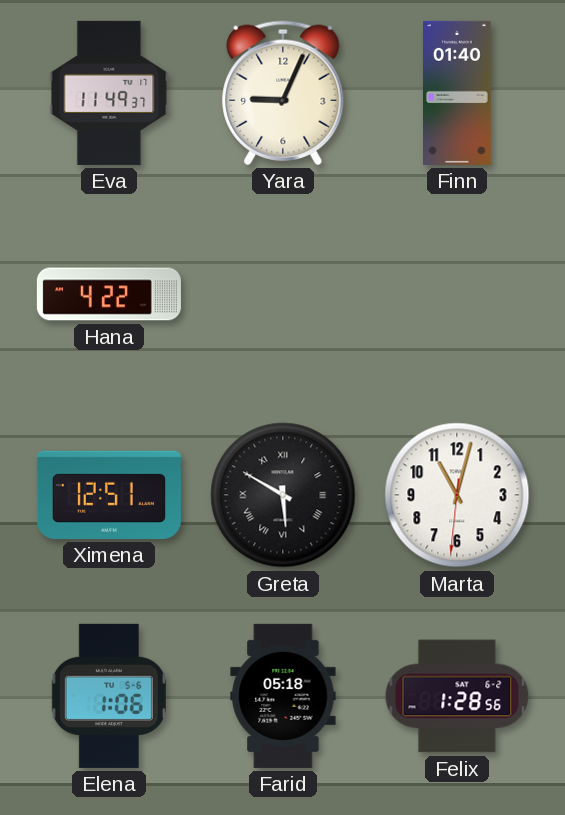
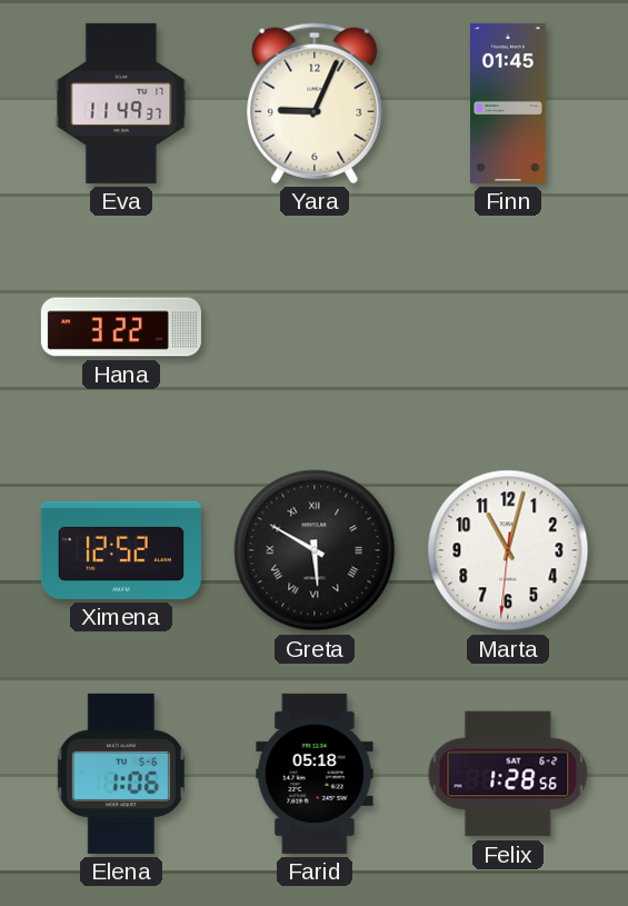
Finn: 01:40 -> 01:45 (509, 103)
Hana: 4:22 -> 3:22 (121, 327)
Ximena: 12:51 -> 12:52 (121, 550)
